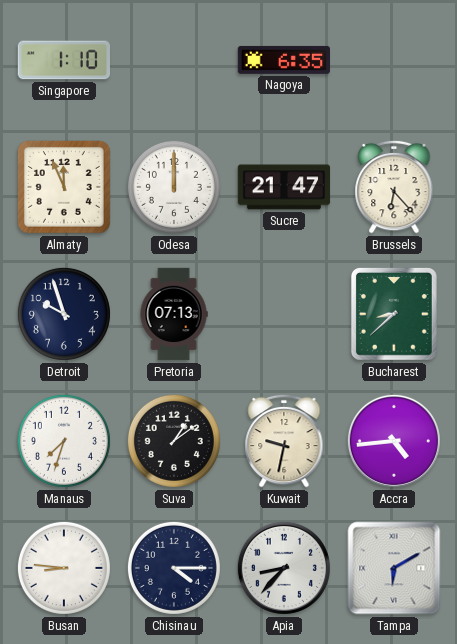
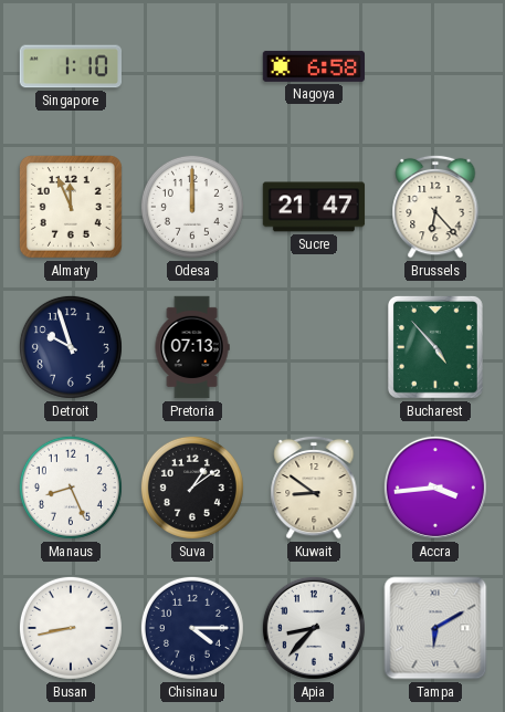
Nagoya: 6:35 -> 6:58 (314, 66)
Bucharest: 8:38 -> 4:53 (435, 348)
Manaus: 7:33 -> 8:26 (71, 488)
Kuwait: 9:32 -> 8:51 (314, 488)
Accra: 4:44 -> 3:44 (435, 488)
Busan: 8:46 -> 8:43 (71, 628)
